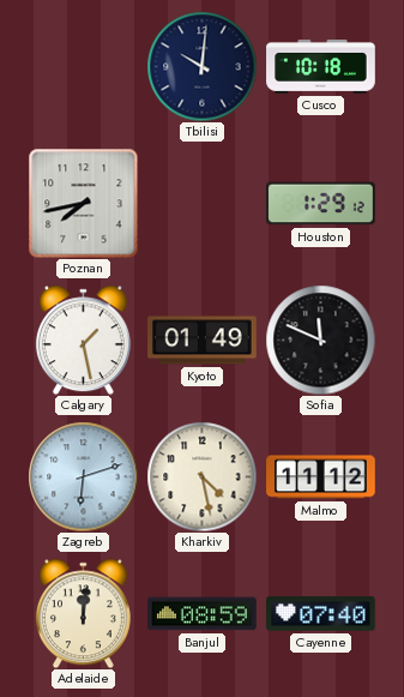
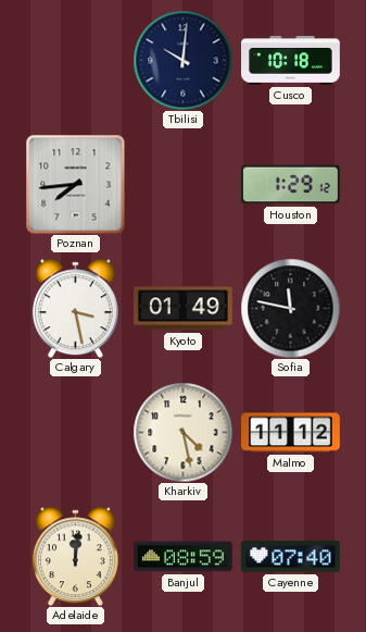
Poznan: 7:43 -> 7:44 (75, 184)
Calgary: 1:28 -> 3:28 (75, 308)
Sofia: 11:49 -> 11:47 (290, 308)
Zagreb: 6:12 -> none (83, 476)
